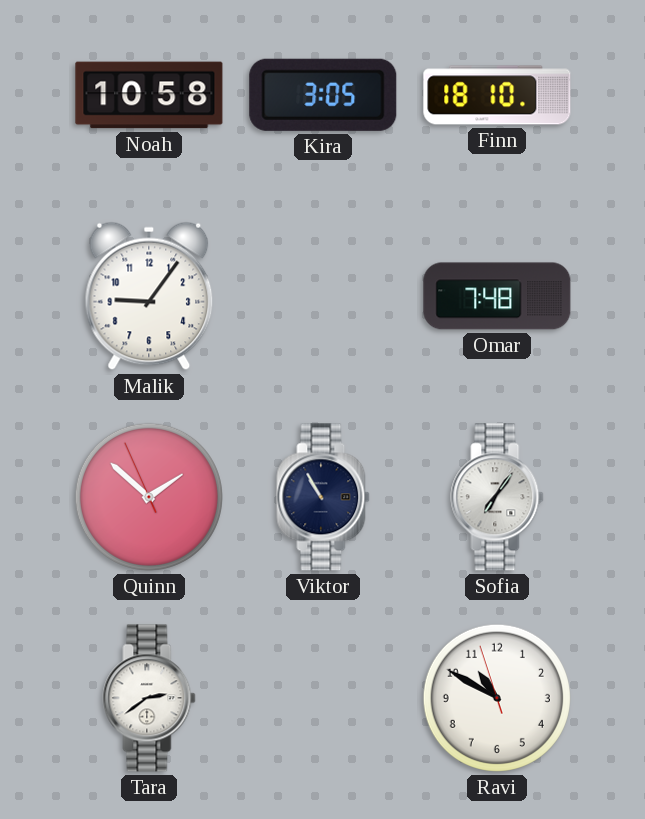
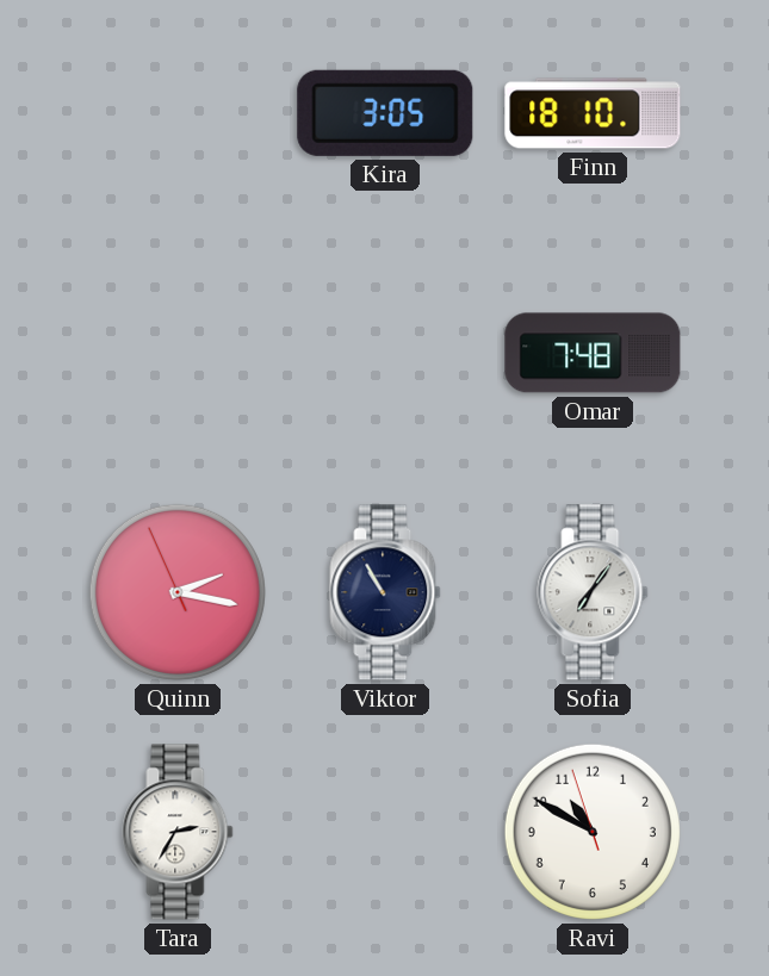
Noah: 10:58 -> none (149, 95)
Malik: 9:06 -> none (149, 296)
Quinn: 1:51 -> 2:16 (178, 592)
Tara: 2:39 -> 2:35 (178, 832)
